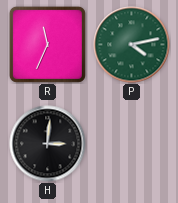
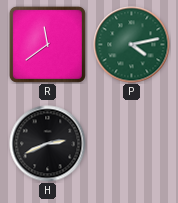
R: 11:34 -> 11:39 (47, 44)
H: 3:01 -> 2:41 (48, 144)
